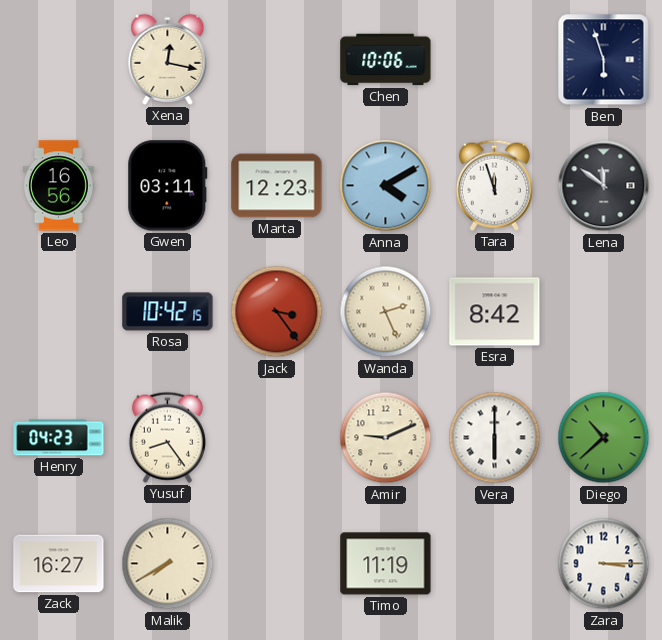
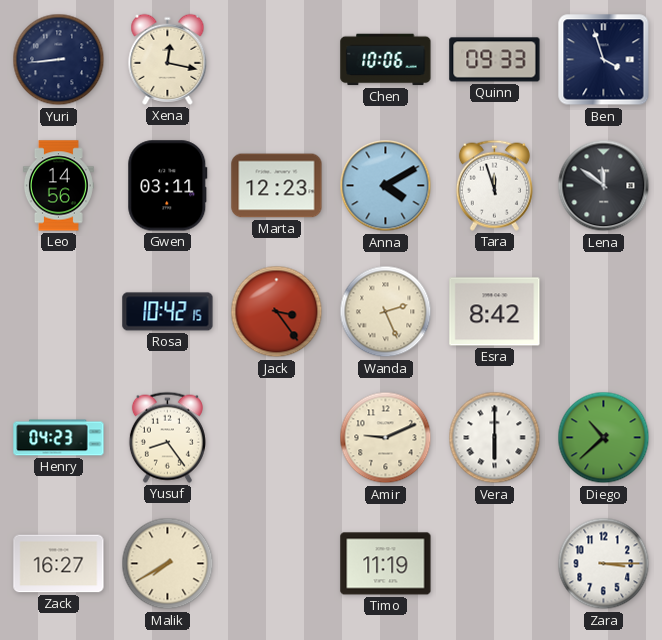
Yuri: none -> 8:44 (59, 60)
Quinn: none -> 09:33 (495, 60)
Ben: 5:57 -> 3:57 (604, 60)
Leo: 16:56 -> 14:56 (58, 186)
